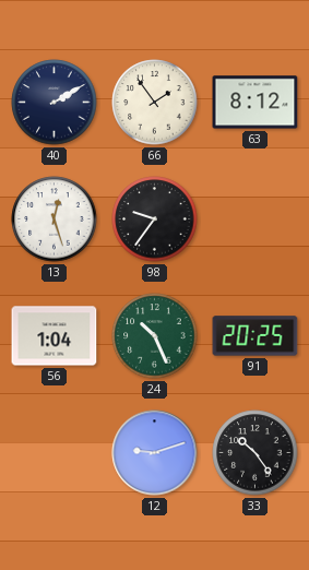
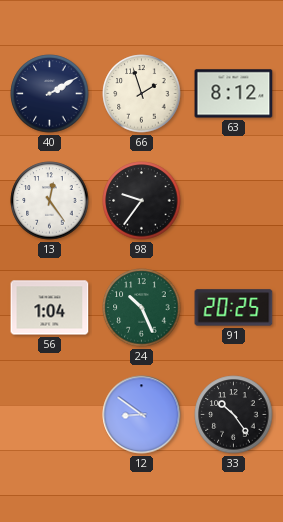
66: 1:54 -> 1:57 (142, 94)
13: 12:27 -> 12:24 (50, 201)
12: 9:12 -> 8:51 (142, 415)
